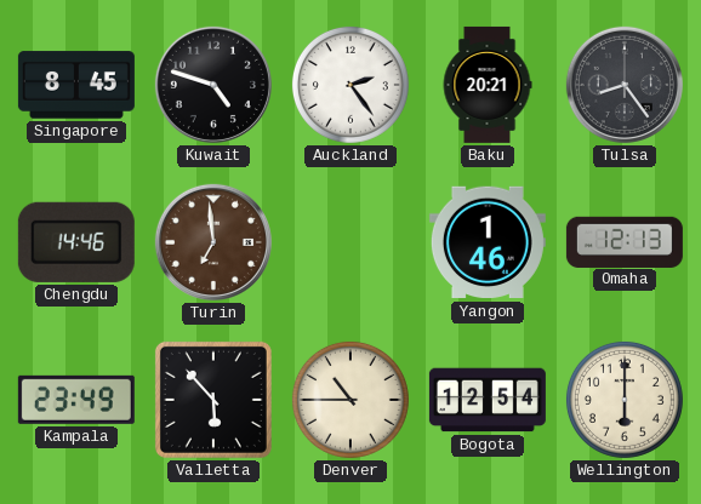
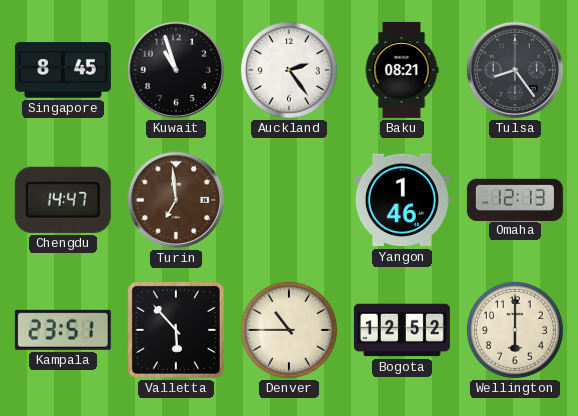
Kuwait: 4:48 -> 10:57 (176, 70)
Baku: 20:21 -> 08:21 (402, 70)
Chengdu: 14:46 -> 14:47 (63, 200)
Kampala: 23:49 -> 23:51 (63, 330)
Bogota: 12:54 -> 12:52 (402, 330)
